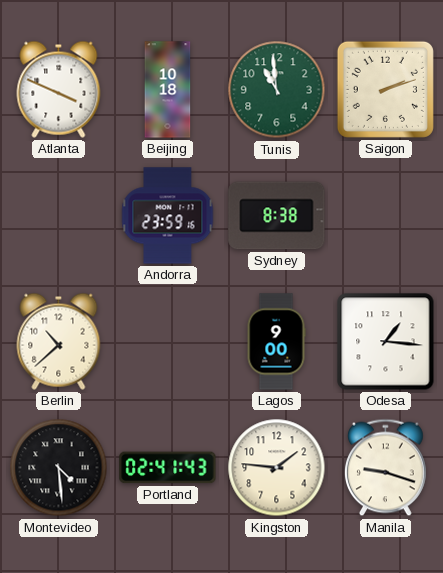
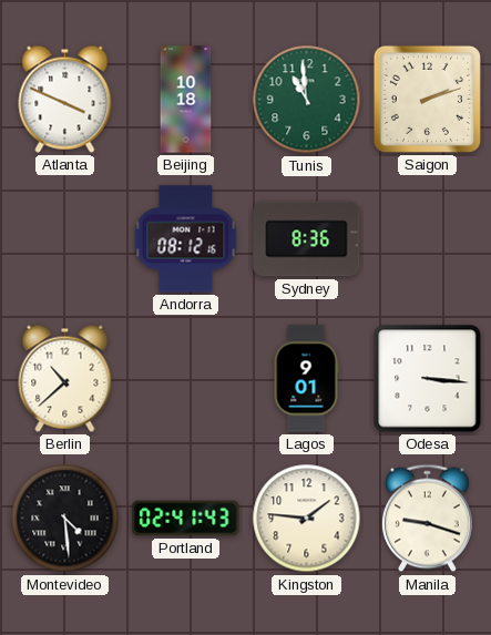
Andorra: 23:59 -> 08:12 (186, 239)
Sydney: 8:38 -> 8:36 (307, 239)
Lagos: 9:00 -> 9:01 (306, 379)
Odesa: 1:16 -> 3:16 (428, 379)
